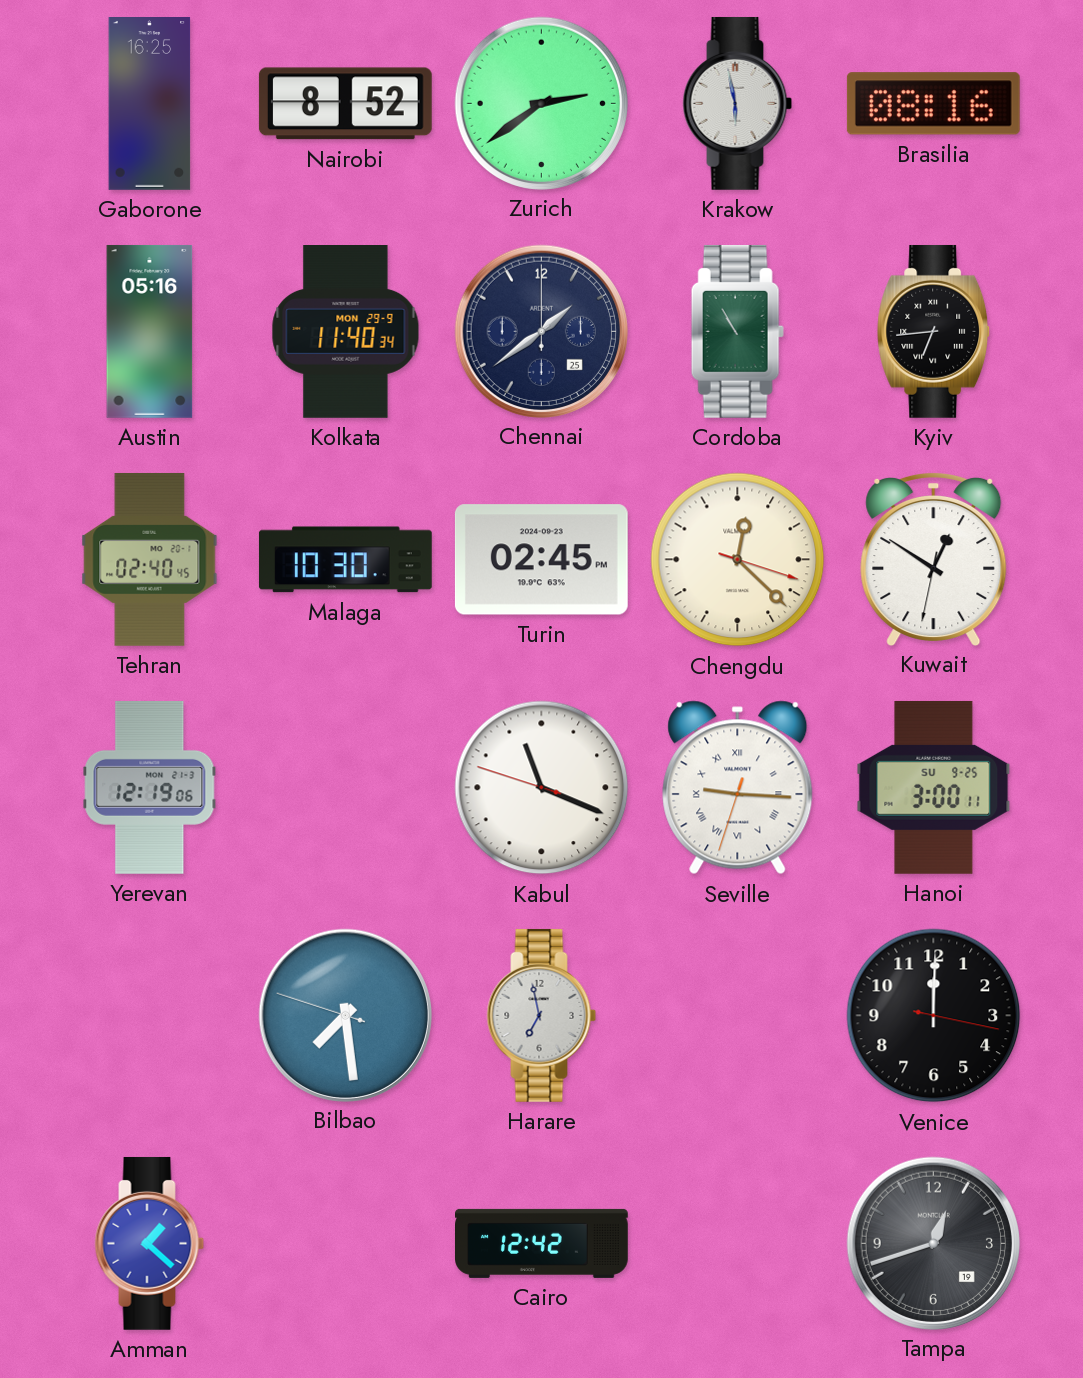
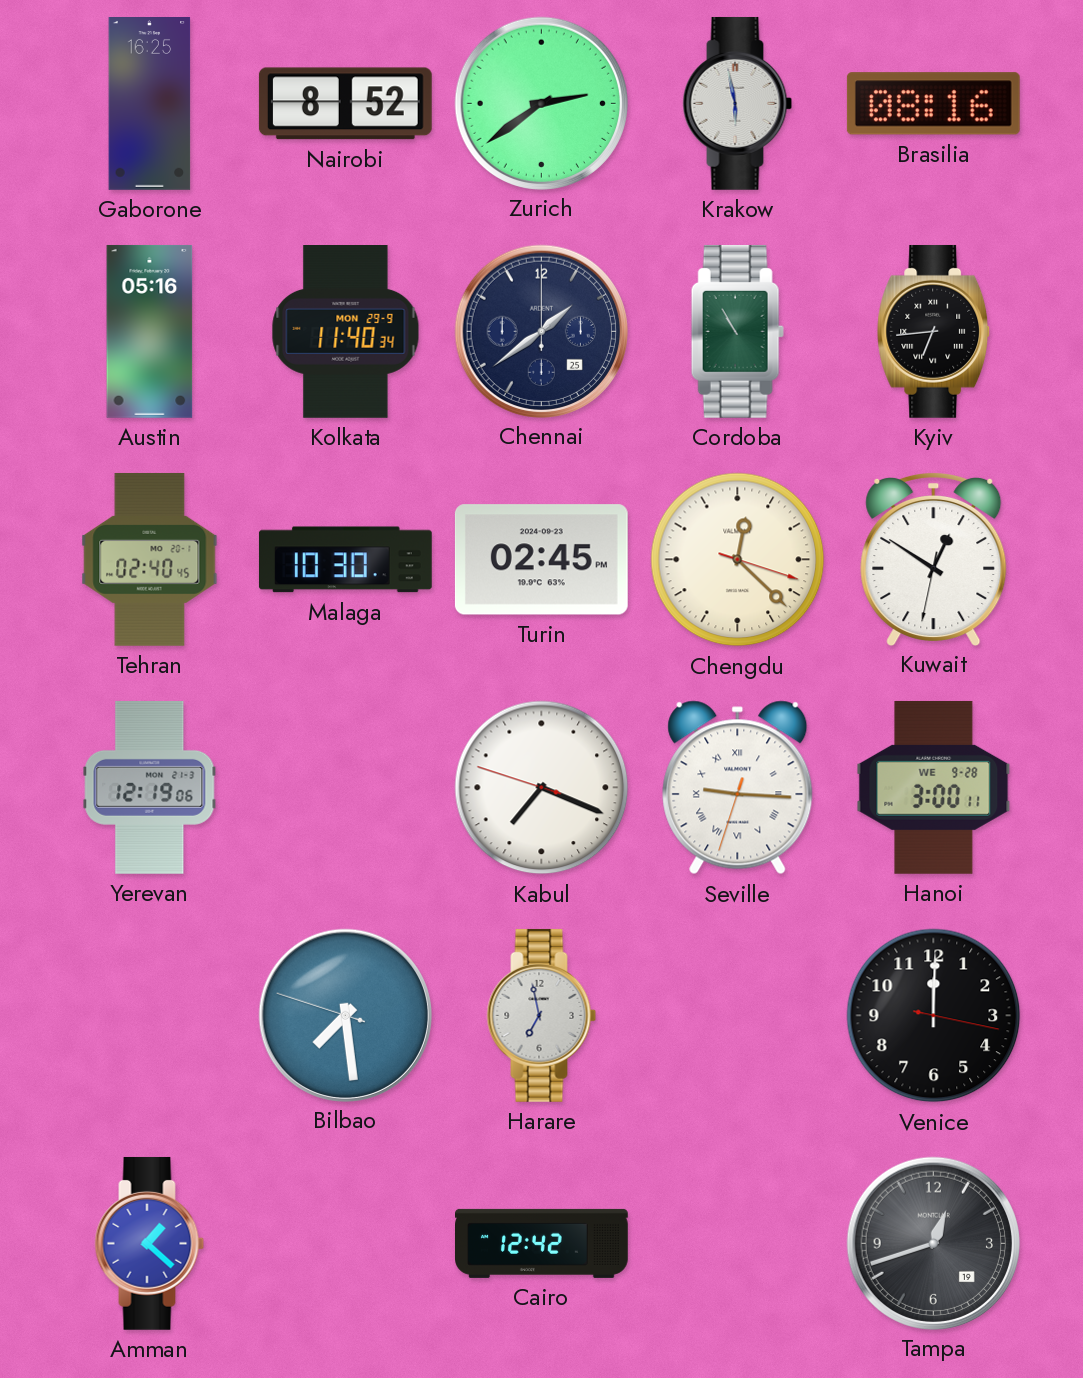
Kabul: 11:18 -> 7:18 (542, 788)
Hanoi date: SU 9-25 -> WE 9-28 (934, 787)
